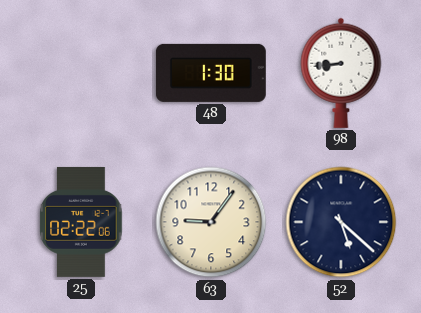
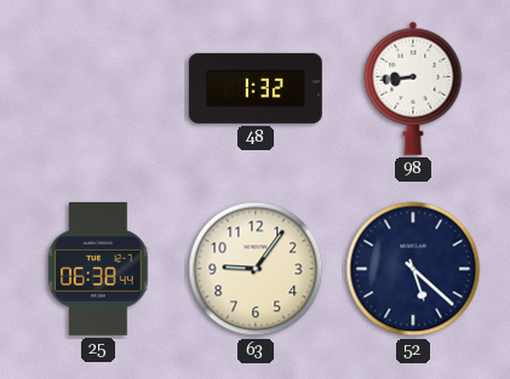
48: 1:30 -> 1:32 (256, 88)
25: 02:22 -> 06:38 (98, 269)
